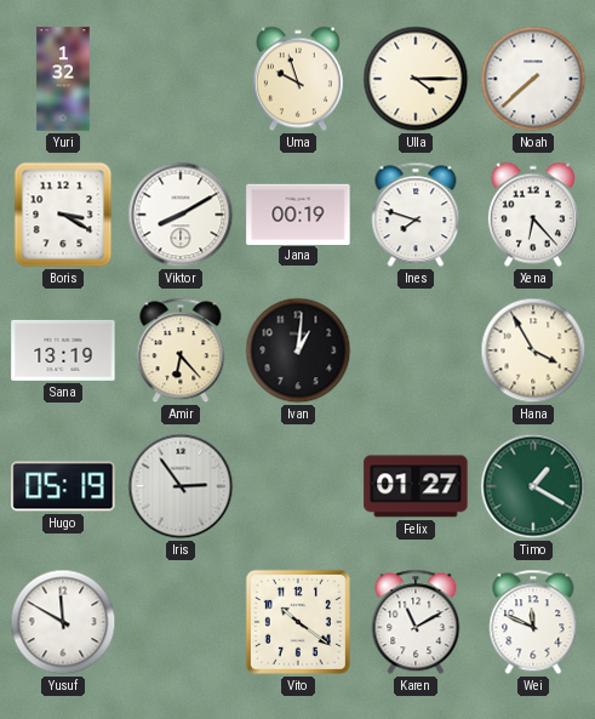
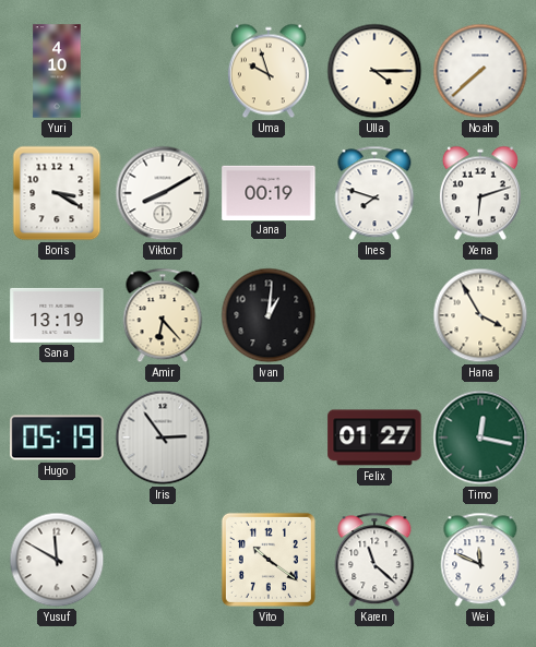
Yuri: 1:32 -> 4:10 (57, 71)
Xena: 6:23 -> 6:12 (480, 193)
Timo: 1:20 -> 12:17 (480, 438)
Karen: 11:10 -> 11:22 (374, 560)
